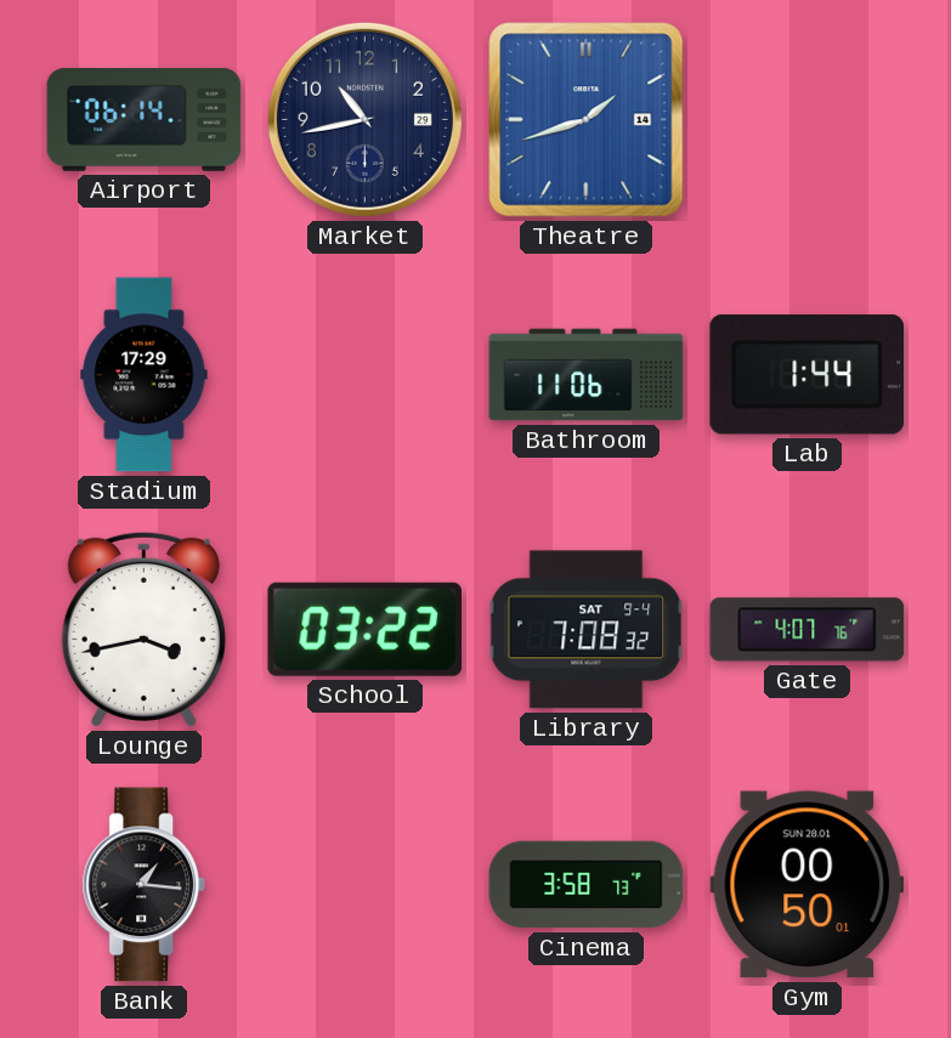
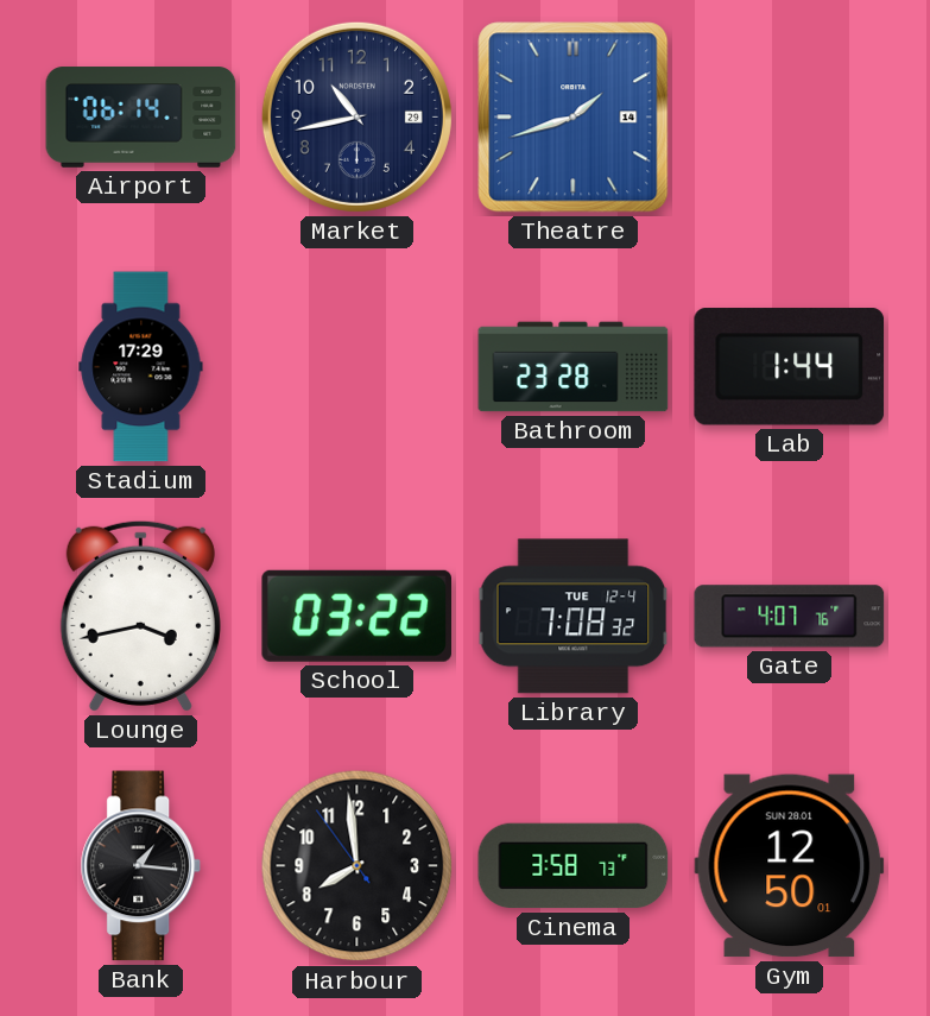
Bathroom: 11:06 -> 23:28 (574, 367)
Library date: SAT 9-4 -> TUE 12-4 (574, 617)
Harbour: none -> 7:58 (358, 866)
Gym: 00:50 -> 12:50 (790, 866)
